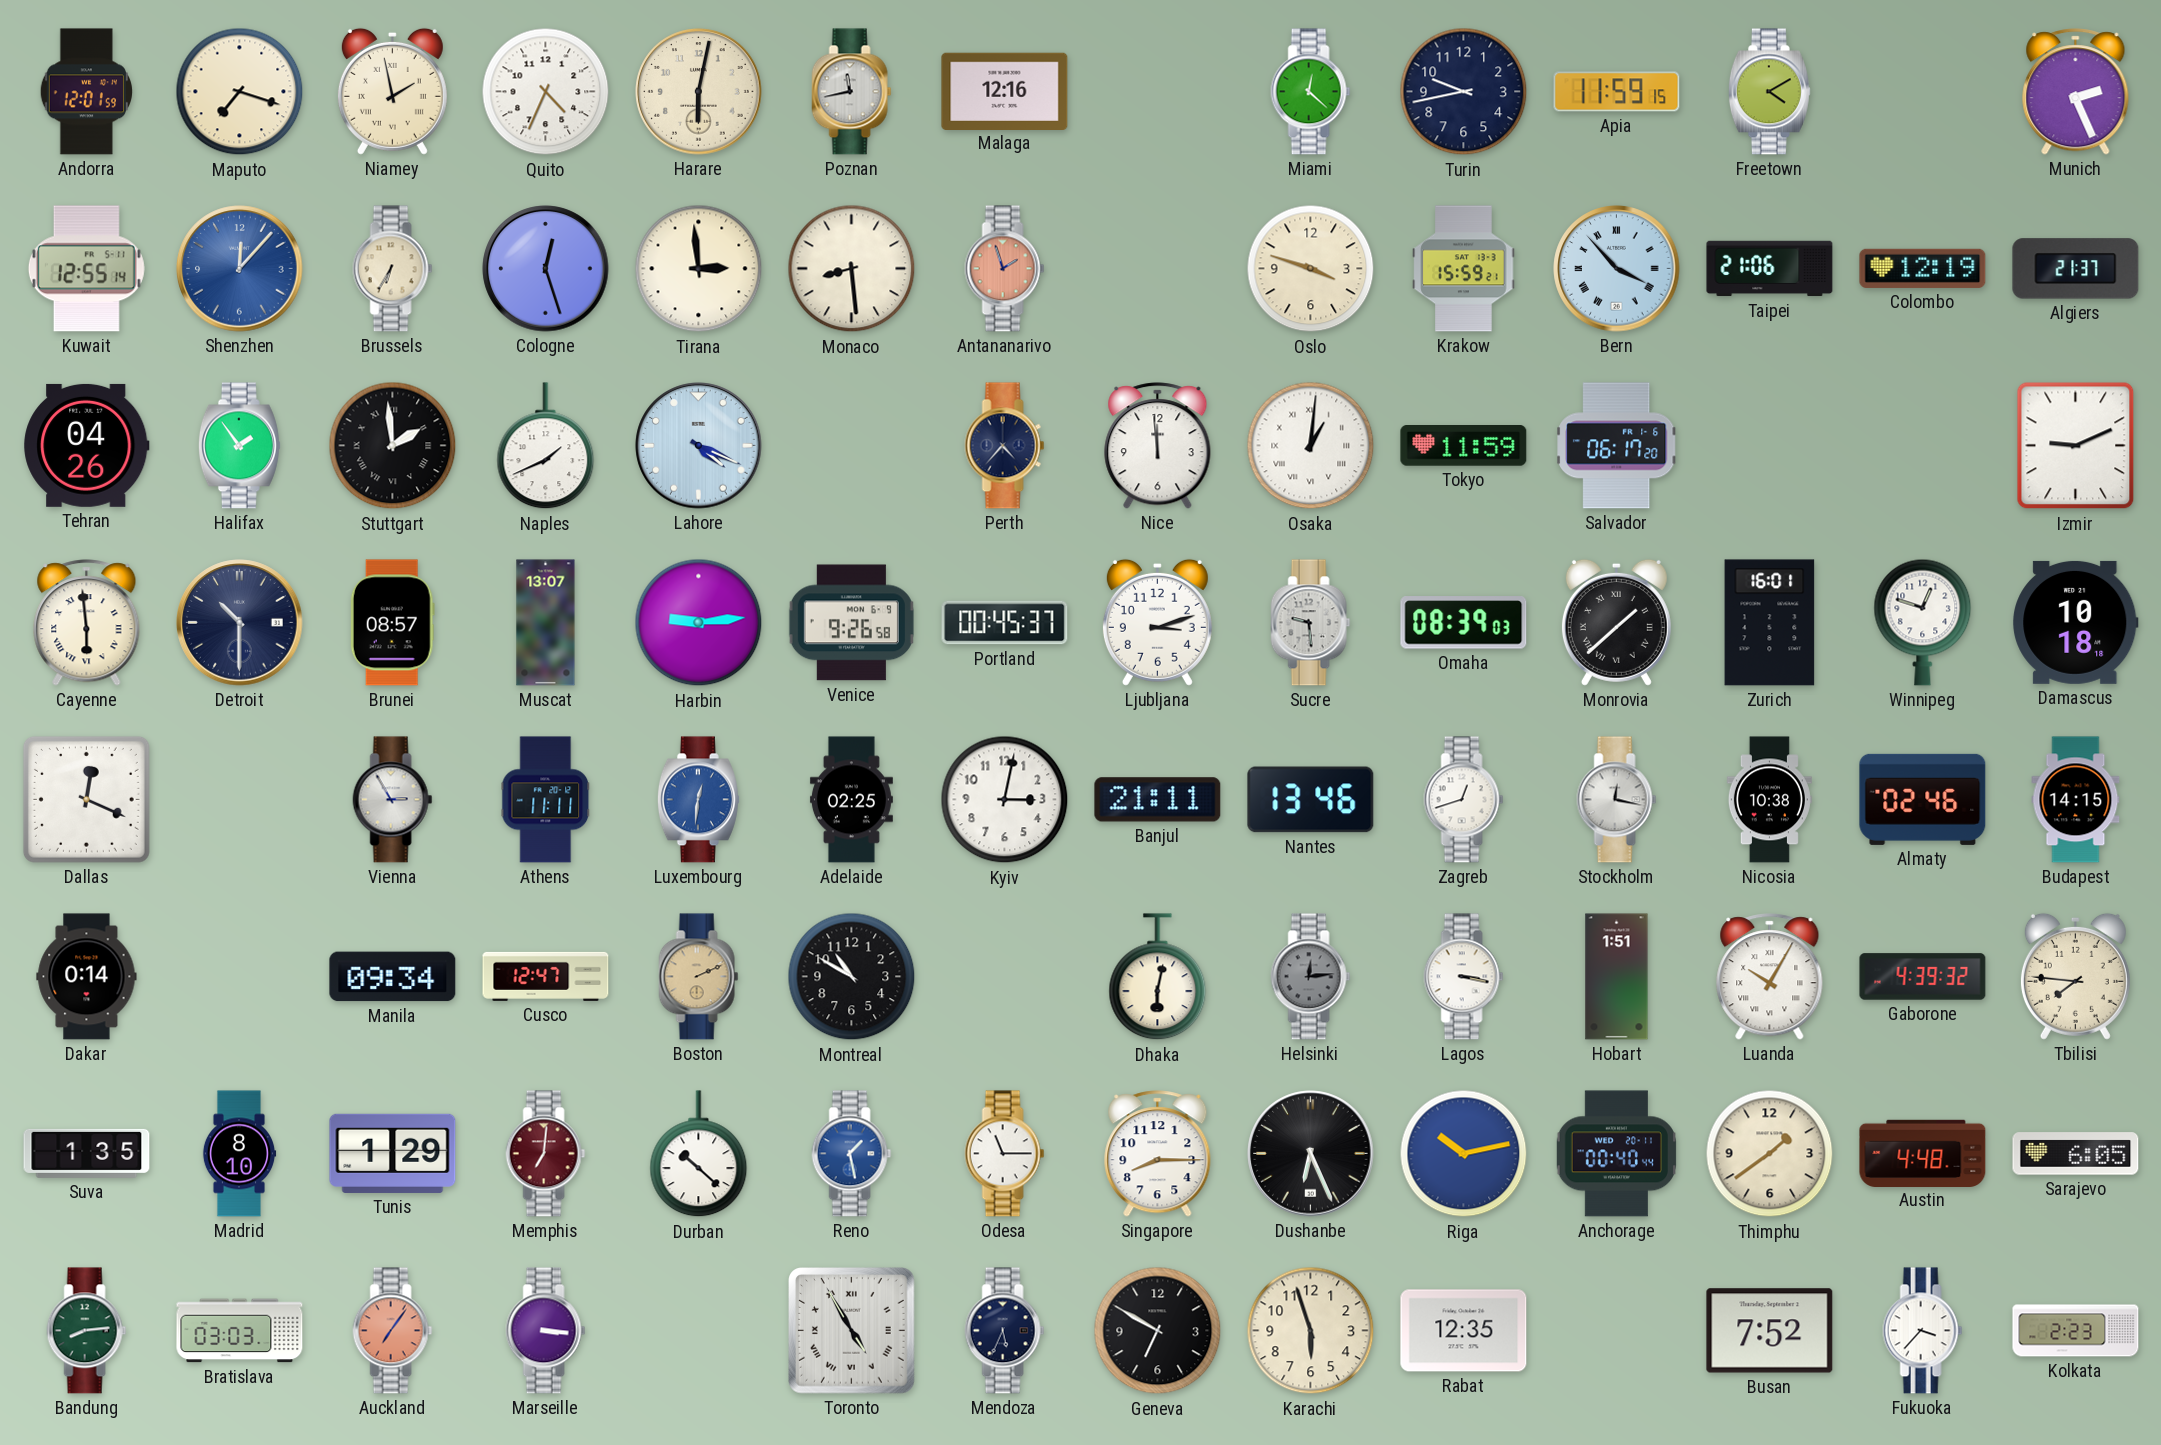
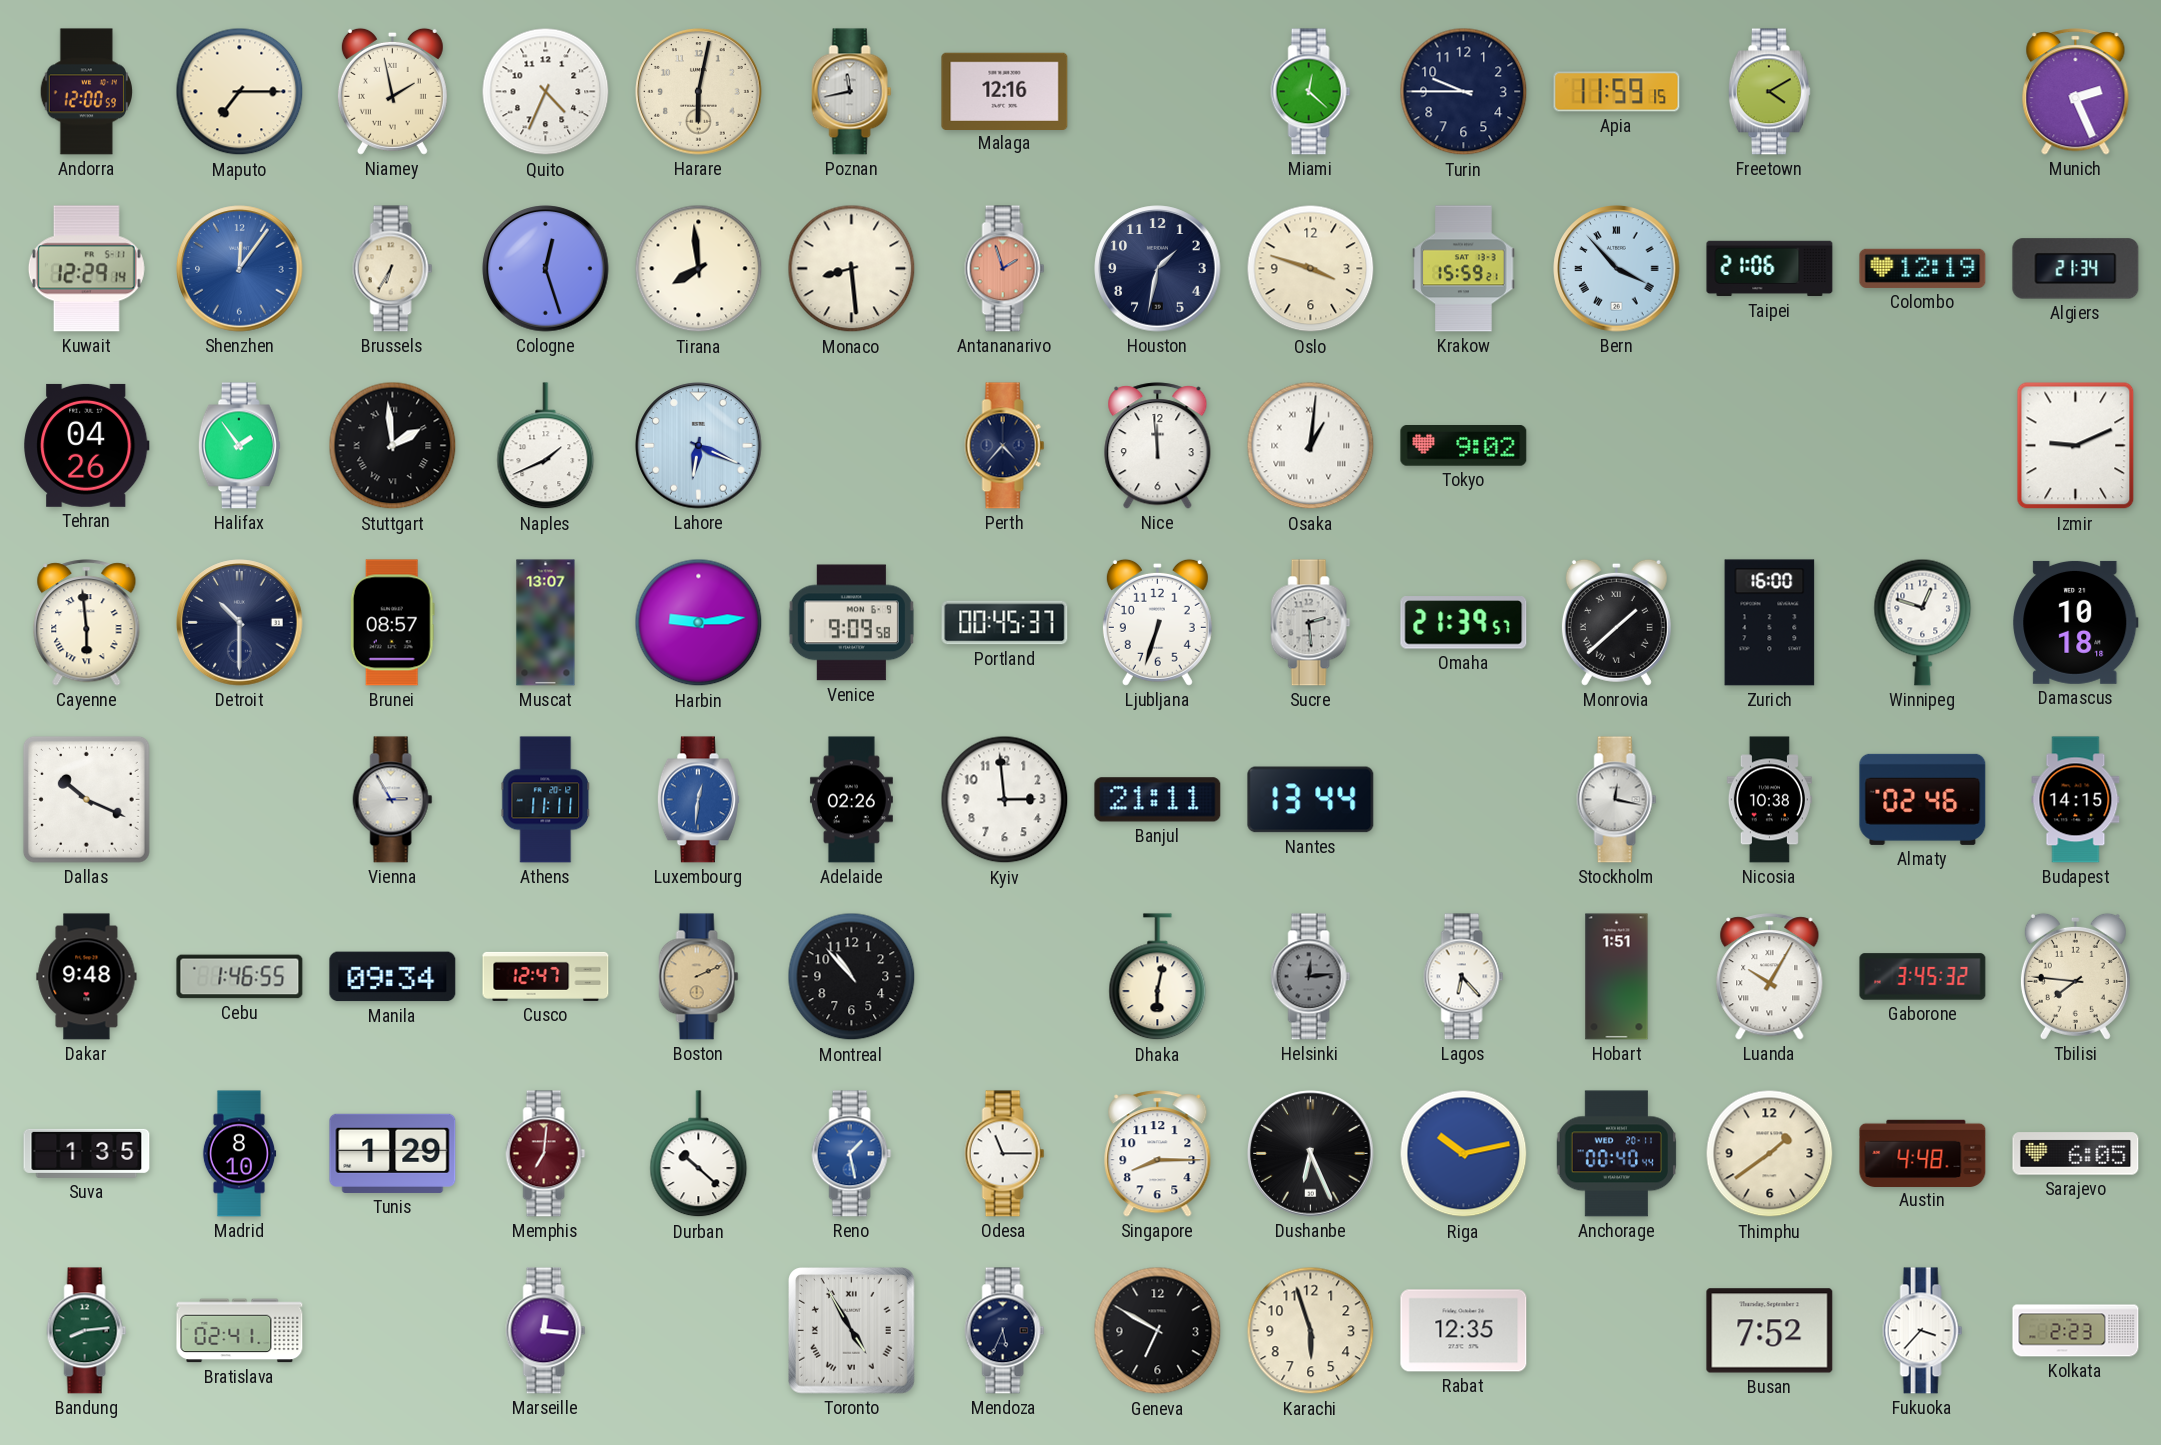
Andorra: 12:01 -> 12:00 (86, 92)
Maputo: 7:18 -> 7:15 (240, 92)
Turin: 9:43 -> 9:45 (1464, 92)
Kuwait: 12:55 -> 12:29 (86, 269)
Shenzhen: 12:07 -> 12:06 (240, 269)
Tirana: 2:59 -> 7:59 (699, 269)
Houston: none -> 1:32 (1158, 269)
Algiers: 21:37 -> 21:34 (2076, 269)
Lahore: 4:19 -> 6:19 (699, 446)
Tokyo: 11:59 -> 9:02 (1464, 446)
Salvador: 06:17 -> none (1617, 446)
Venice: 9:26 -> 9:09 (851, 623)
Ljubljana: 3:12 -> 6:33 (1157, 622)
Sucre: 9:29 -> 2:29 (1311, 623)
Omaha: 08:39 -> 21:39 (1464, 623)
Zurich: 16:01 -> 16:00 (1770, 623)
Dallas: 12:19 -> 10:19 (86, 799)
Adelaide: 02:25 -> 02:26 (851, 800)
Kyiv: 3:02 -> 2:59 (1005, 800)
Nantes: 13:46 -> 13:44 (1311, 800)
Zagreb: 12:42 -> none (1464, 800)
Dakar: 0:14 -> 9:48 (87, 977)
Cebu: none -> 1:46 (240, 977)
Montreal: 10:50 -> 10:53 (852, 977)
Lagos: 3:17 -> 6:23 (1464, 977)
Gaborone: 4:39 -> 3:45 (1923, 977)
Bratislava: 03:03 -> 02:41 (240, 1331)
Auckland: 7:06 -> none (393, 1331)
Marseille: 3:16 -> 12:16 (546, 1331)
